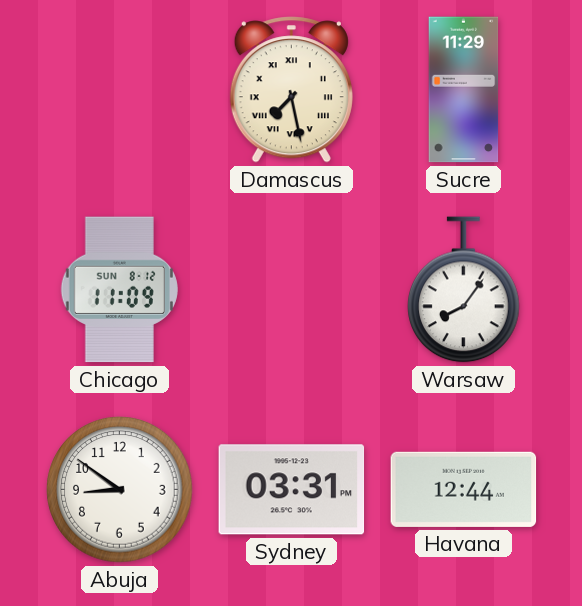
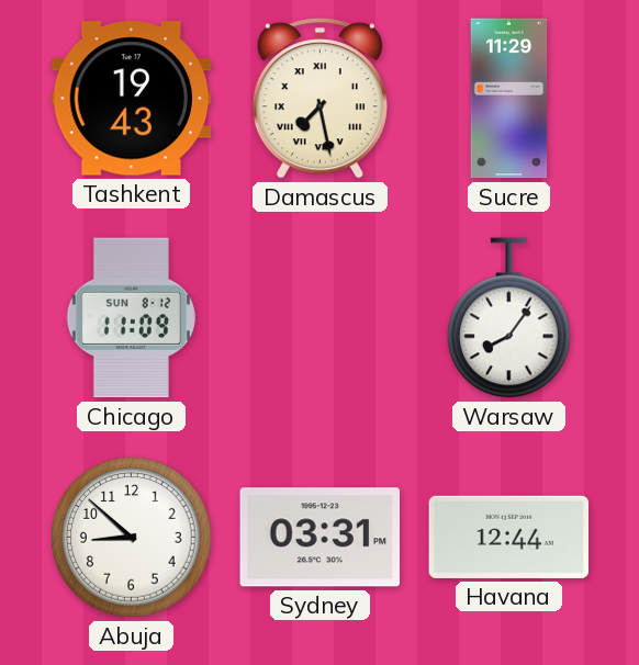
Tashkent: none -> 19:43 (132, 99)
Abuja: 8:51 -> 8:52 (132, 538)
